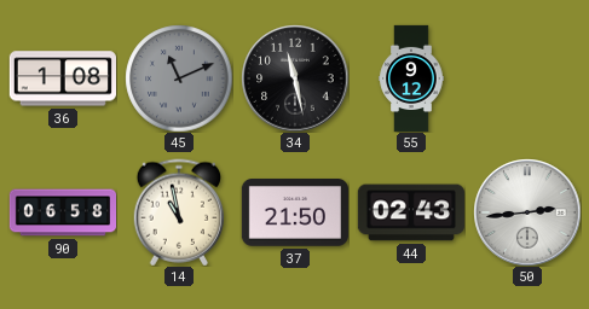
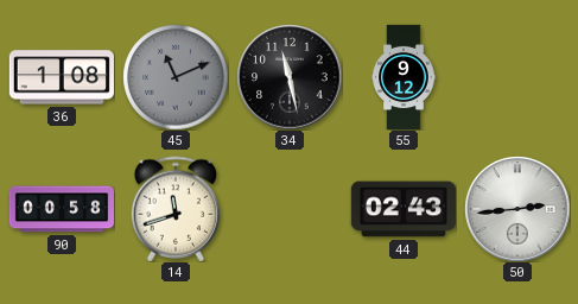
90: 06:58 -> 00:58 (62, 209)
14: 10:58 -> 11:42 (174, 209)
37: 21:50 -> none (295, 214)
